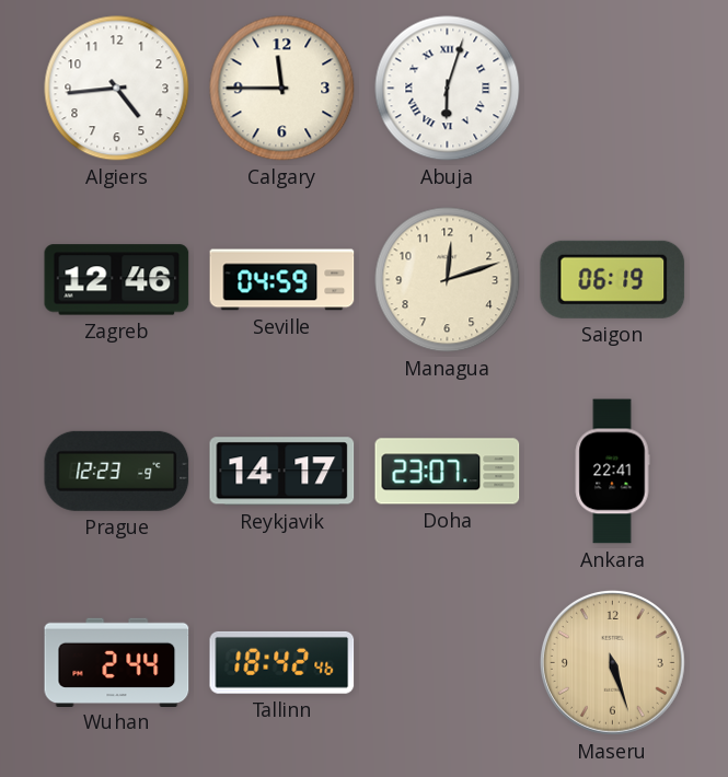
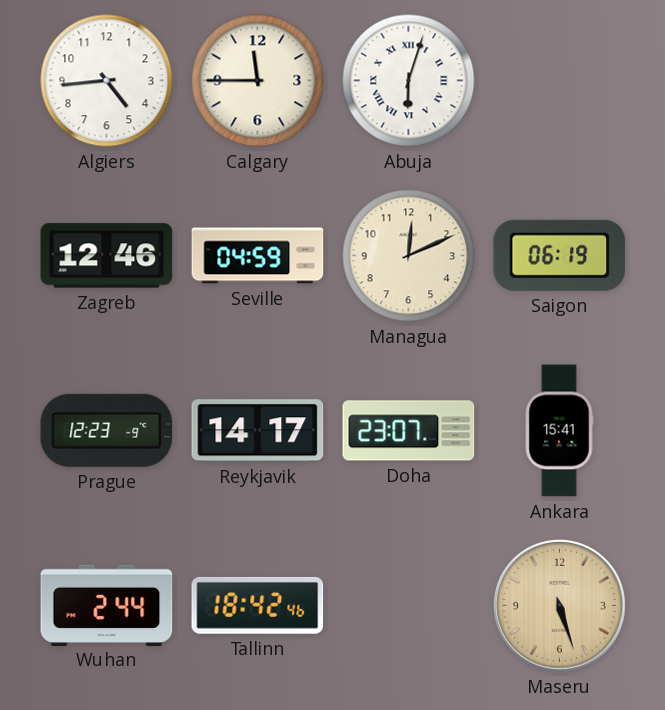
Managua: 12:12 -> 12:11 (409, 256)
Ankara: 22:41 -> 15:41 (559, 431)
